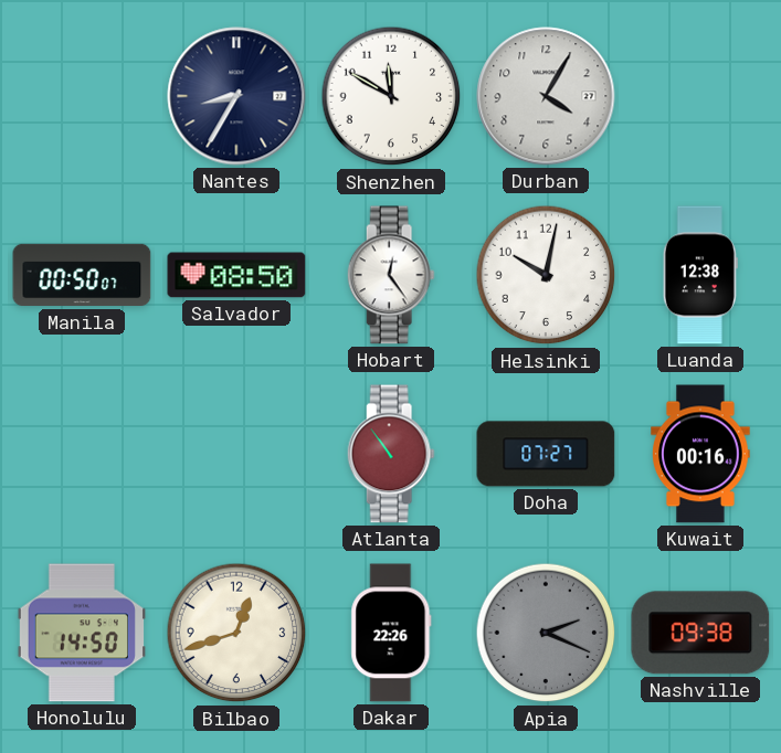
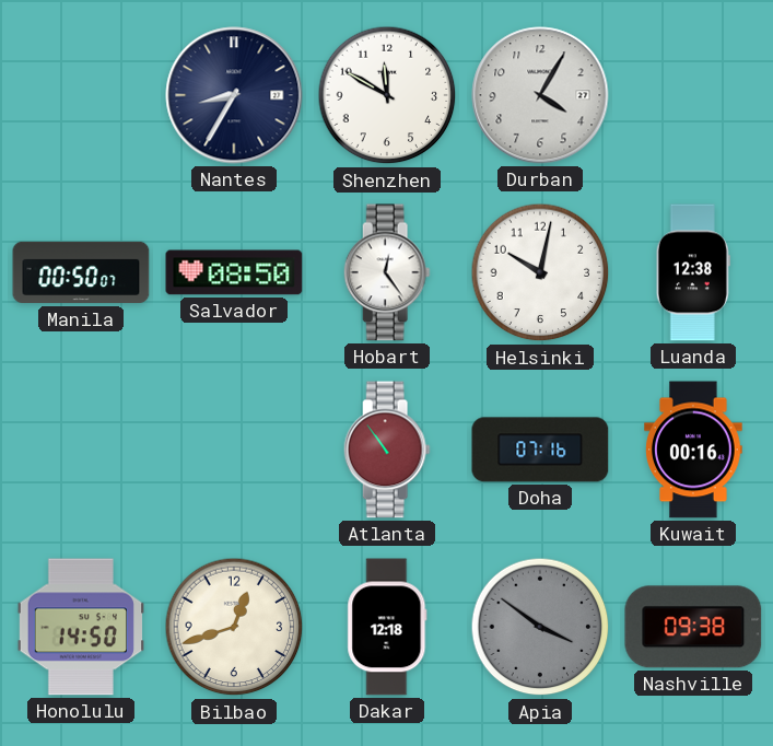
Doha: 07:27 -> 07:16 (540, 450)
Dakar: 22:26 -> 12:18 (387, 627)
Apia: 2:19 -> 3:51 (540, 627)
